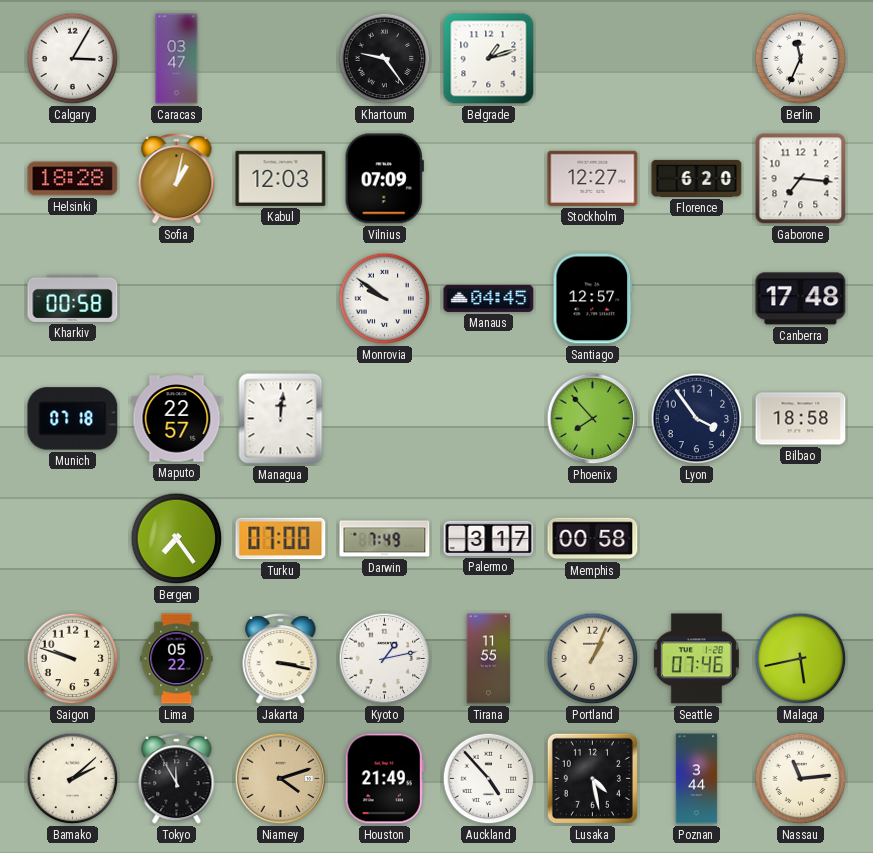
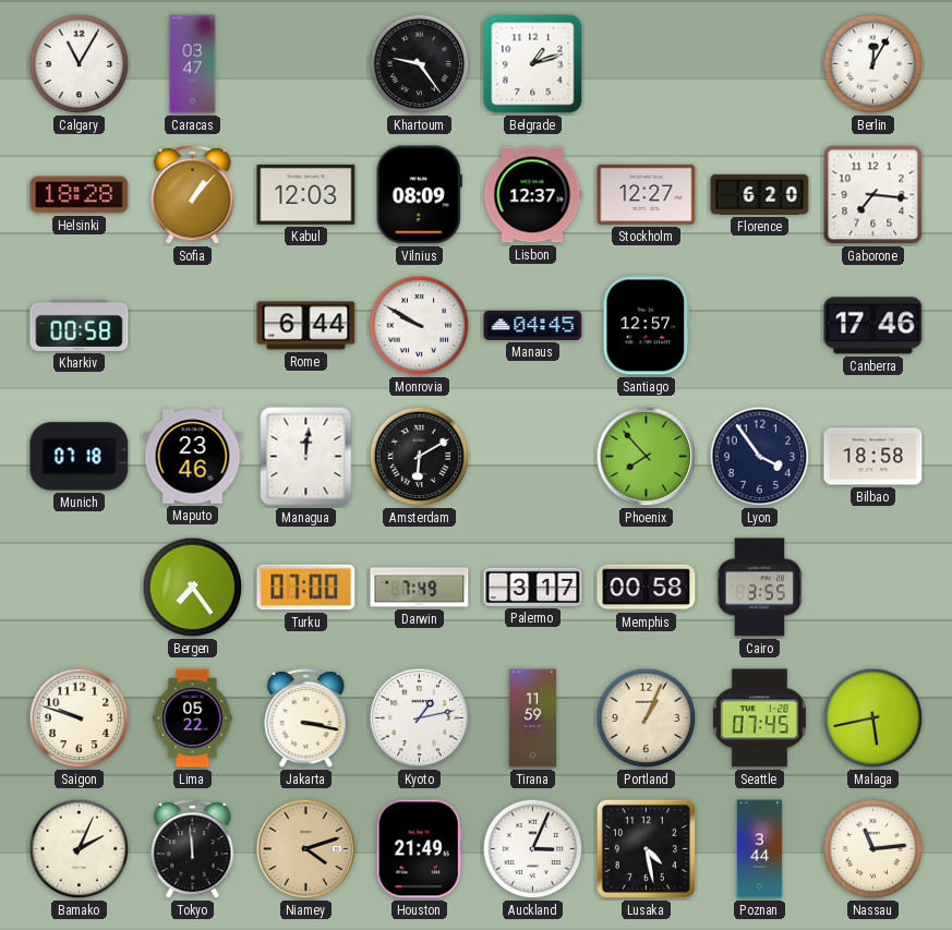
Calgary: 3:05 -> 11:05 (80, 64)
Berlin: 11:34 -> 12:05 (873, 64)
Sofia: 1:02 -> 1:07 (193, 195)
Vilnius: 07:09 -> 08:09 (419, 195)
Lisbon: none -> 12:37 (533, 195)
Rome: none -> 6:44 (306, 326)
Monrovia: 9:51 -> 9:50 (420, 326)
Canberra: 17:48 -> 17:46 (873, 326)
Maputo: 22:57 -> 23:46 (193, 457)
Amsterdam: none -> 6:10 (420, 457)
Cairo: none -> 3:55 (760, 588)
Tirana: 11:55 -> 11:59 (533, 718)
Seattle: 07:46 -> 07:45 (759, 718)
Bamako: 2:08 -> 2:04 (80, 849)
Tokyo: 11:55 -> 11:59 (193, 849)
Auckland: 4:53 -> 3:04 (533, 849)
